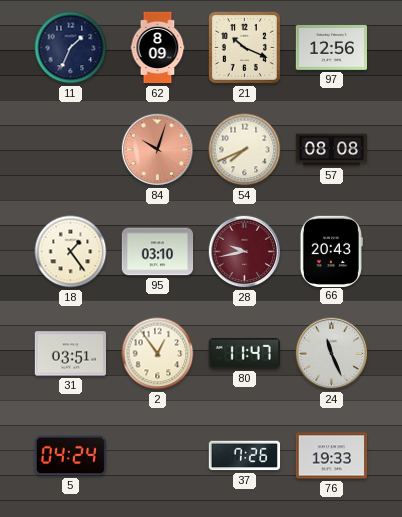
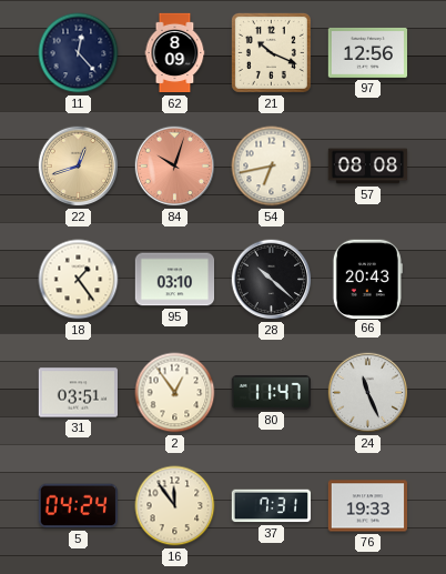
11: 1:34 -> 12:23 (79, 53)
22: none -> 12:42 (79, 167)
54: 7:41 -> 6:43 (272, 167)
28: 9:43 -> 10:22 (272, 280)
28 dial: burgundy -> black (272, 280)
16: none -> 11:54 (175, 506)
37: 7:26 -> 7:31 (272, 506)
